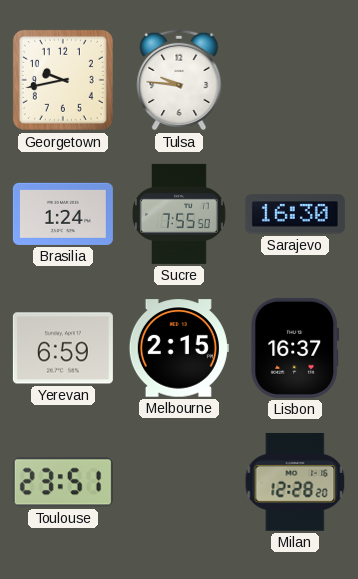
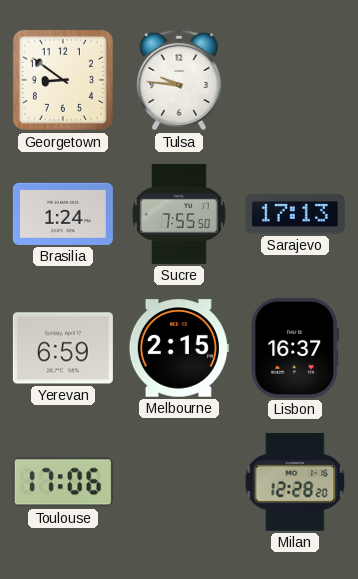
Georgetown: 9:43 -> 8:51 (63, 80)
Sarajevo: 16:30 -> 17:13 (295, 214)
Toulouse: 23:51 -> 17:06 (63, 482)
